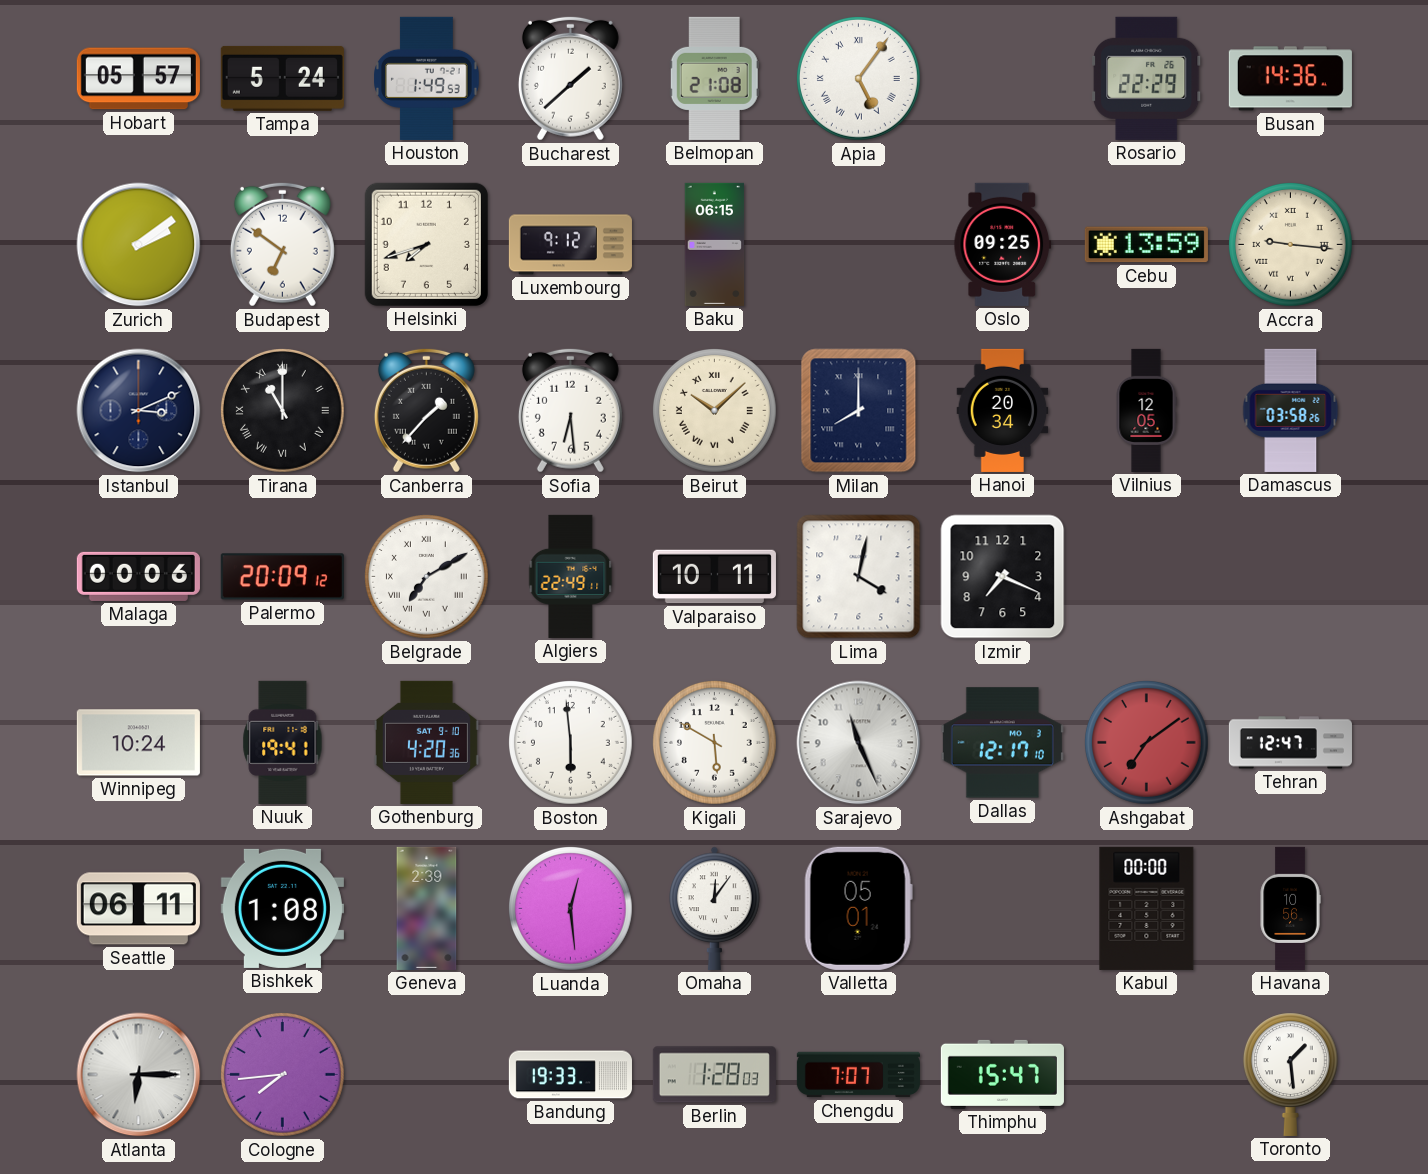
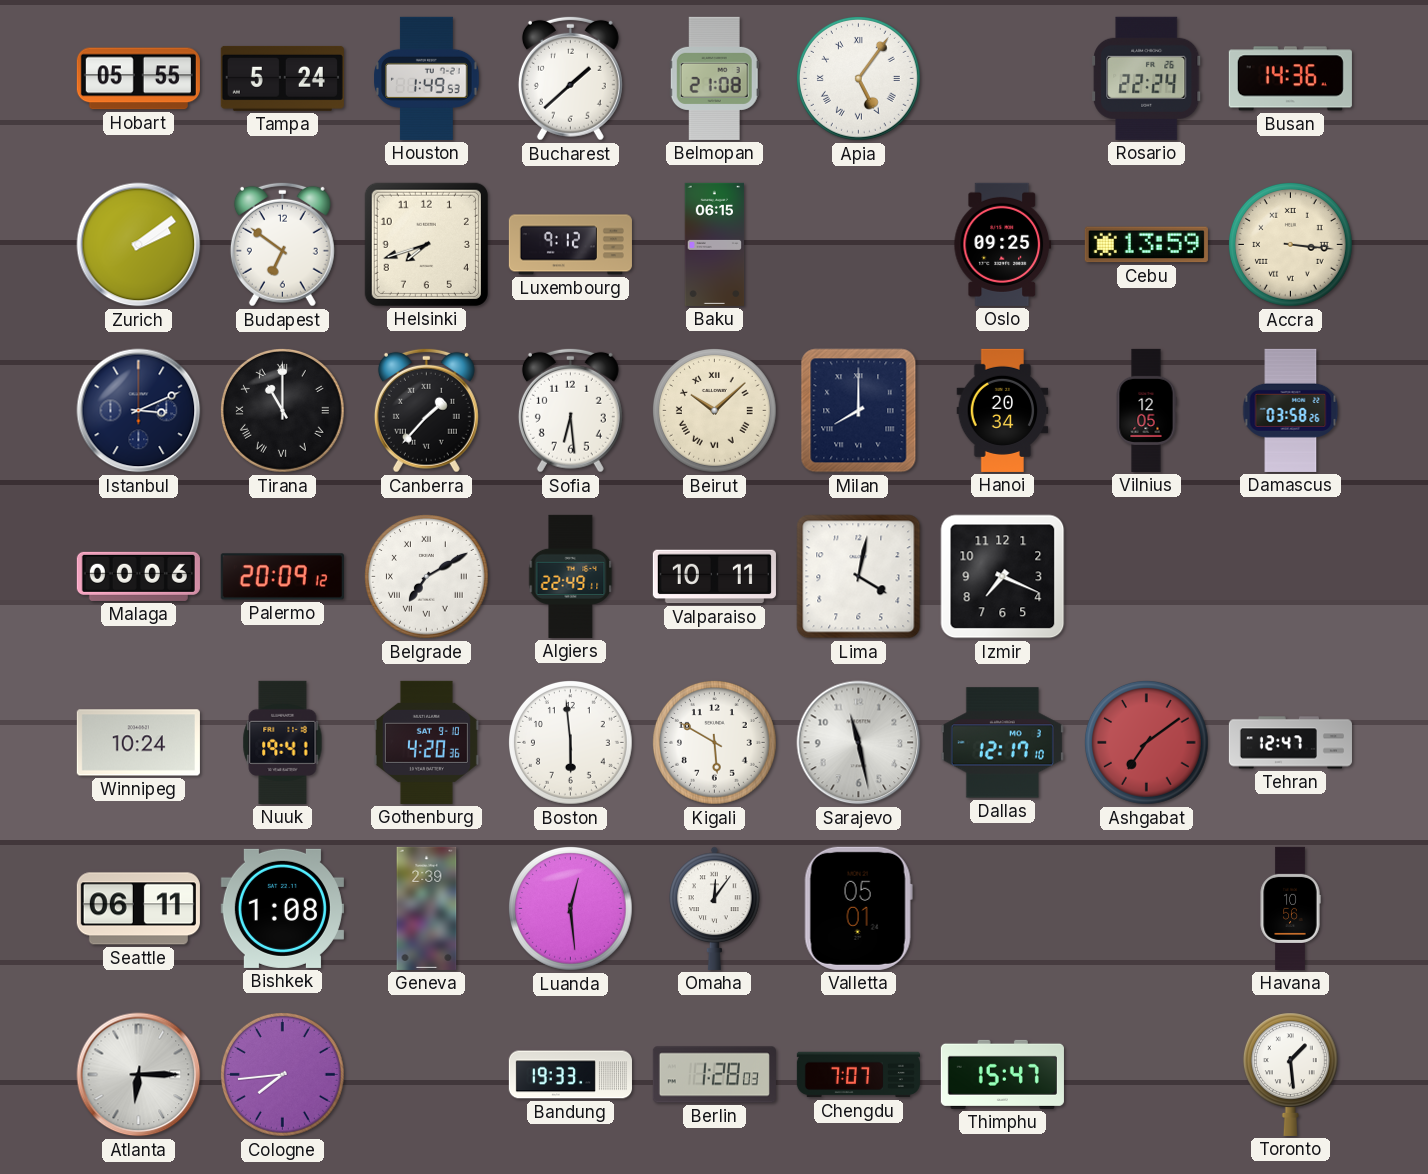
Hobart: 05:57 -> 05:55 (138, 79)
Rosario: 22:29 -> 22:24 (1147, 78)
Accra: 9:16 -> 3:16 (1291, 245)
Sarajevo: 11:26 -> 11:28 (859, 743)
Kabul: 00:00 -> none (1147, 908)
